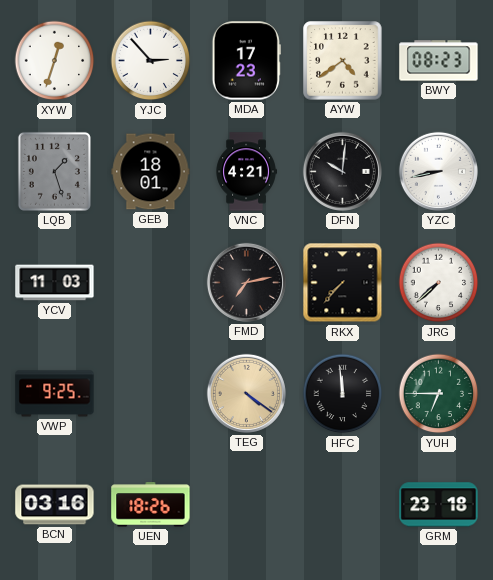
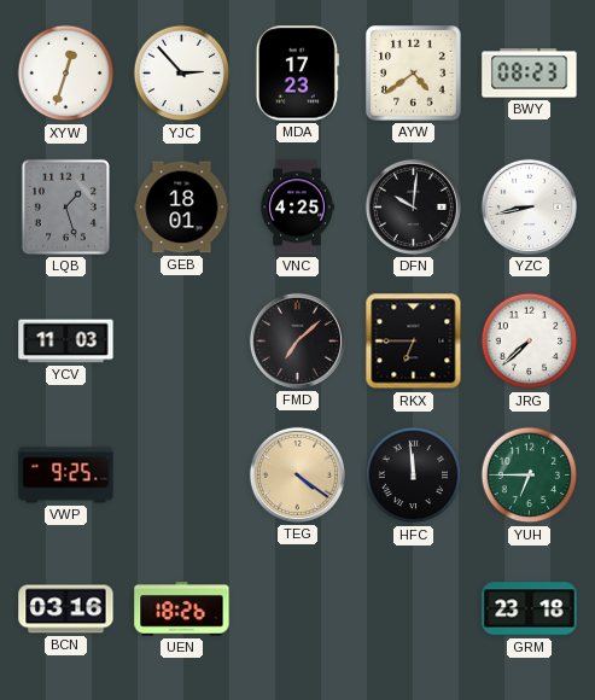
VNC: 4:21 -> 4:25 (297, 208)
FMD: 7:13 -> 7:08 (297, 340)
RKX: 7:37 -> 6:45 (414, 342)
